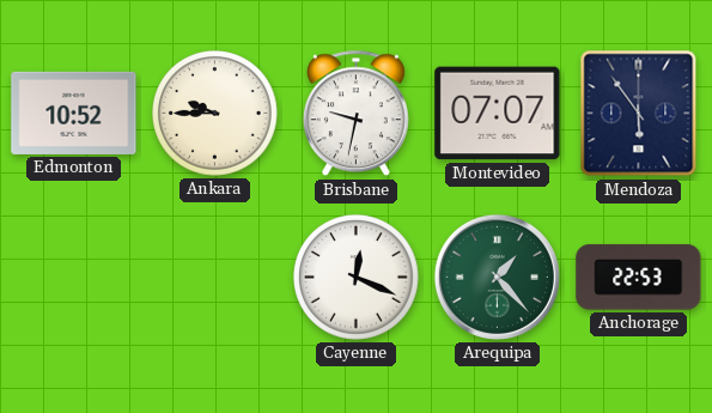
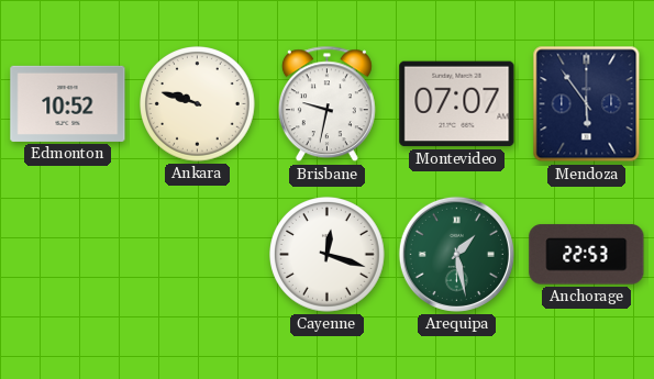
Ankara: 9:45 -> 9:48 (198, 104)
Cayenne: 12:19 -> 12:18 (328, 255)
Arequipa: 1:23 -> 1:28 (456, 254)
